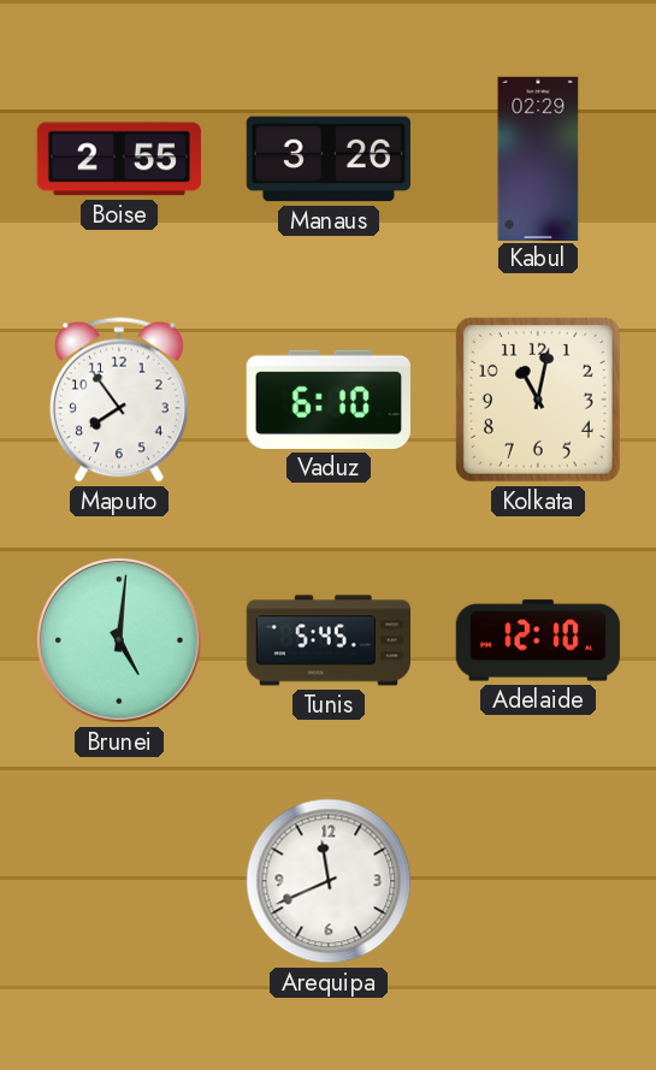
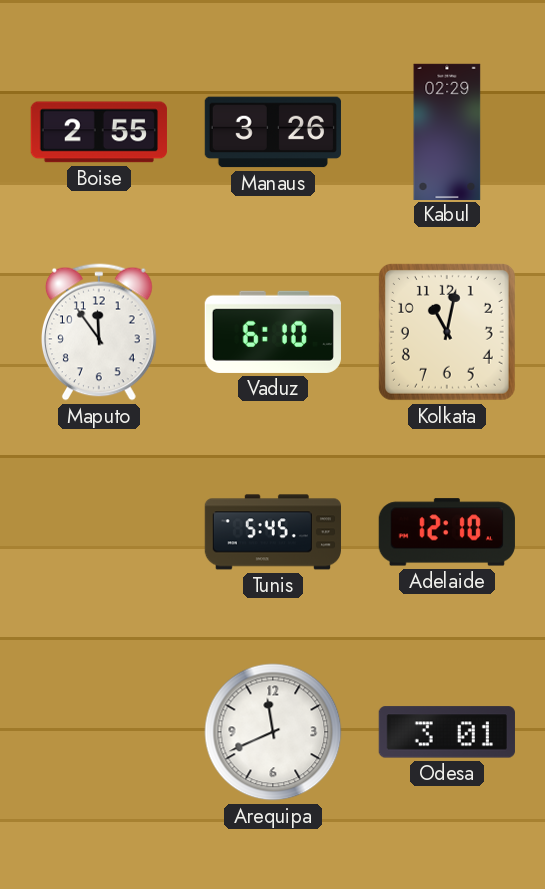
Maputo: 7:54 -> 11:54 (100, 332)
Brunei: 5:01 -> none (119, 640)
Odesa: none -> 3:01 (447, 732)
